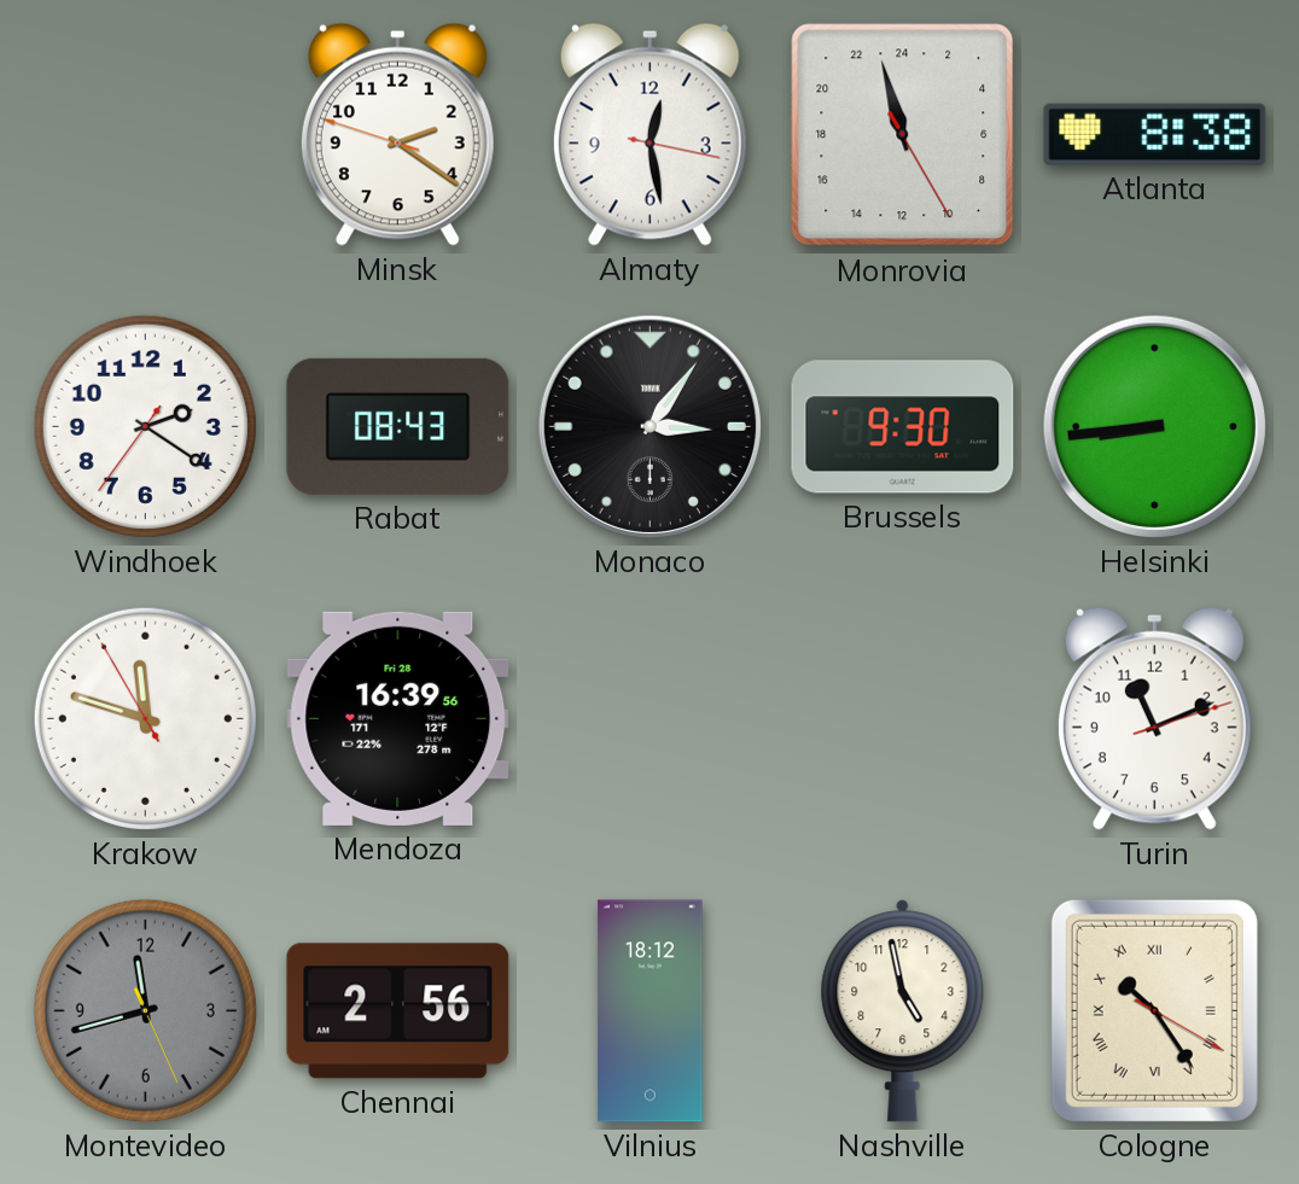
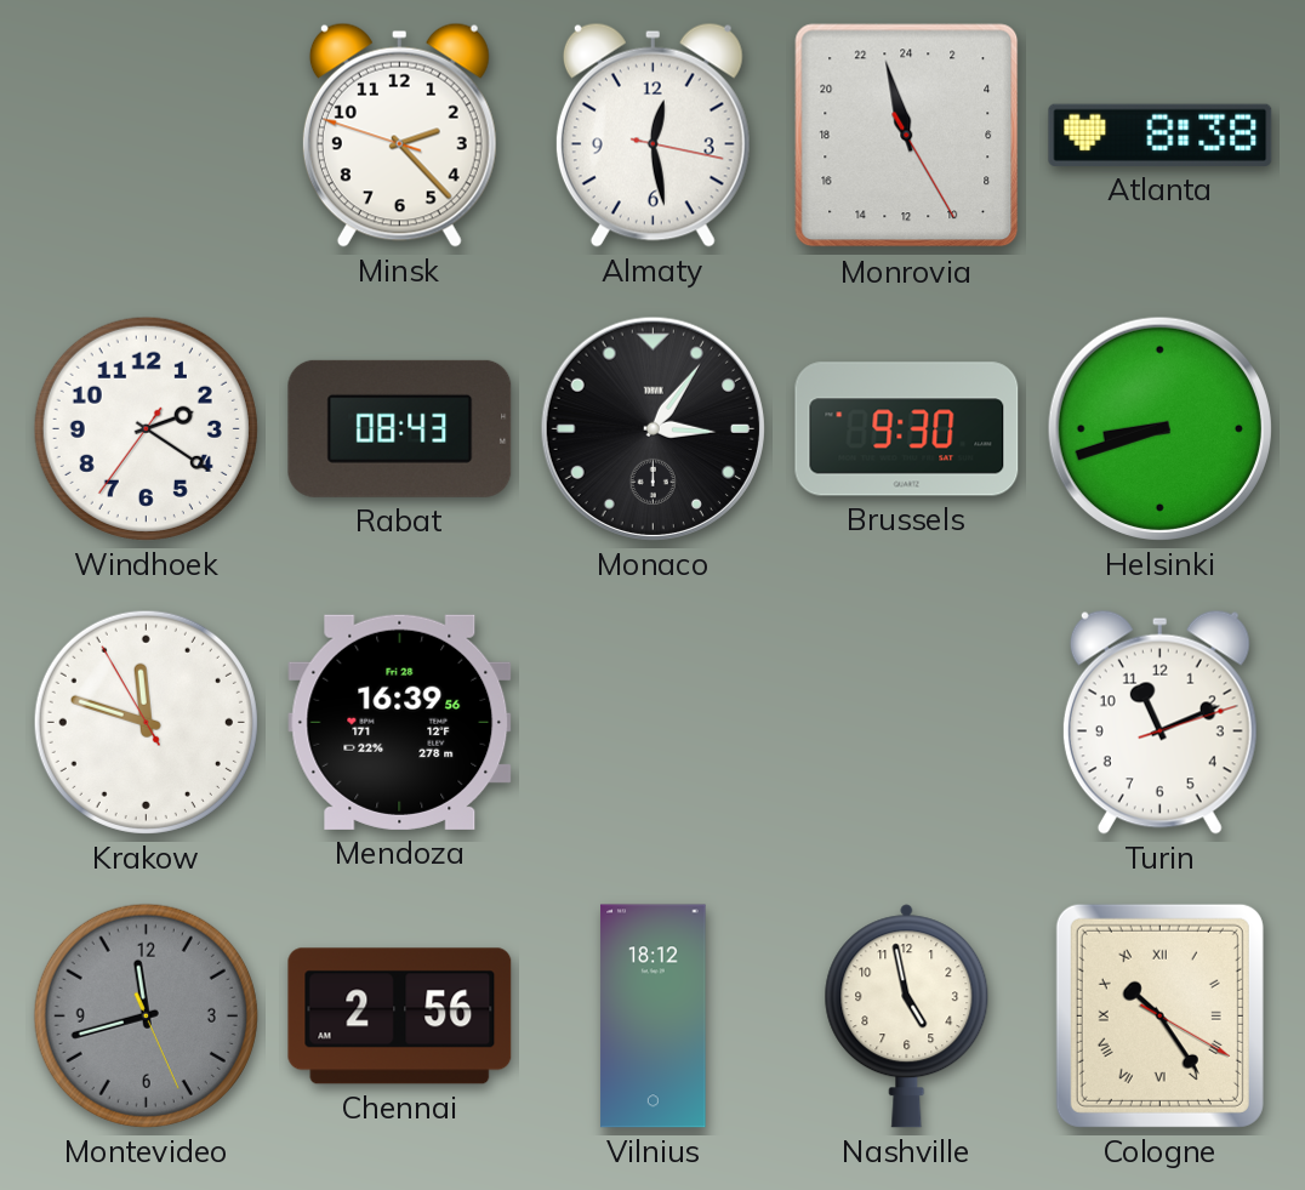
Minsk: 2:20 -> 2:22 (399, 135)
Helsinki: 8:44 -> 8:42 (1159, 428)
